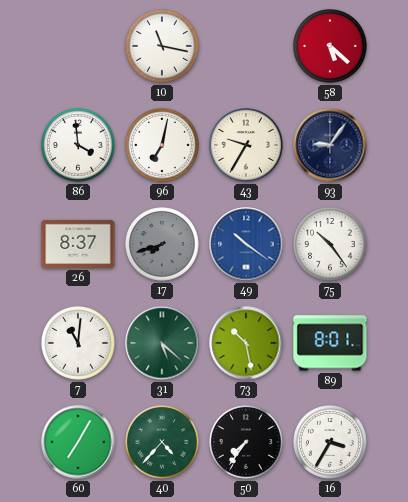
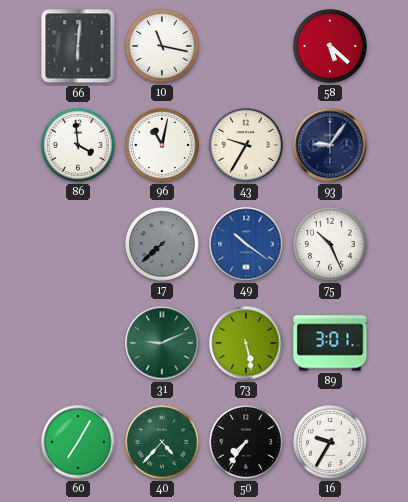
66: none -> 6:01 (78, 46)
96: 7:02 -> 11:02 (163, 146)
26: 8:37 -> none (78, 244)
17: 7:42 -> 7:38 (163, 245)
75: 10:24 -> 10:26 (331, 245)
7: 11:01 -> none (79, 344)
31: 5:22 -> 9:11 (162, 343)
73: 10:28 -> 5:28 (246, 343)
89: 8:01 -> 3:01 (330, 343)
16: 3:35 -> 9:35 (331, 443)
